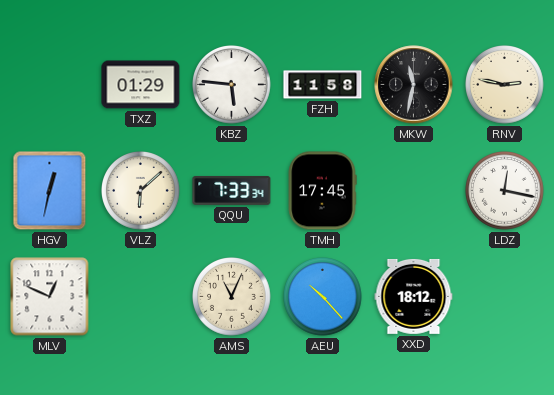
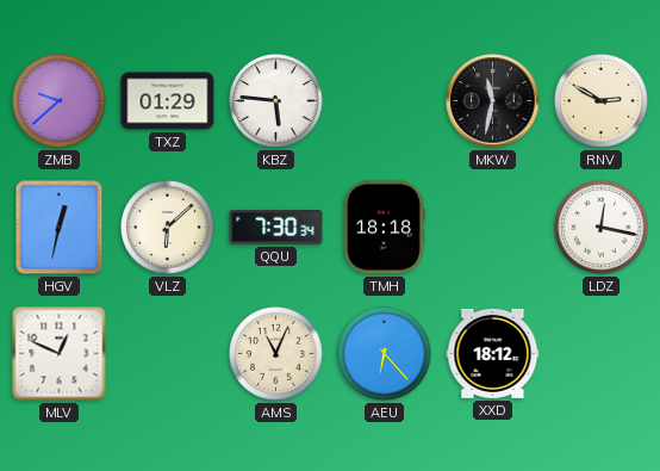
ZMB: none -> 9:38 (60, 101)
FZH: 11:58 -> none (323, 85)
RNV: 2:47 -> 2:50 (602, 101)
QQU: 7:33 -> 7:30 (276, 227)
TMH: 17:45 -> 18:18 (384, 228)
AEU: 10:23 -> 6:23 (385, 354)
